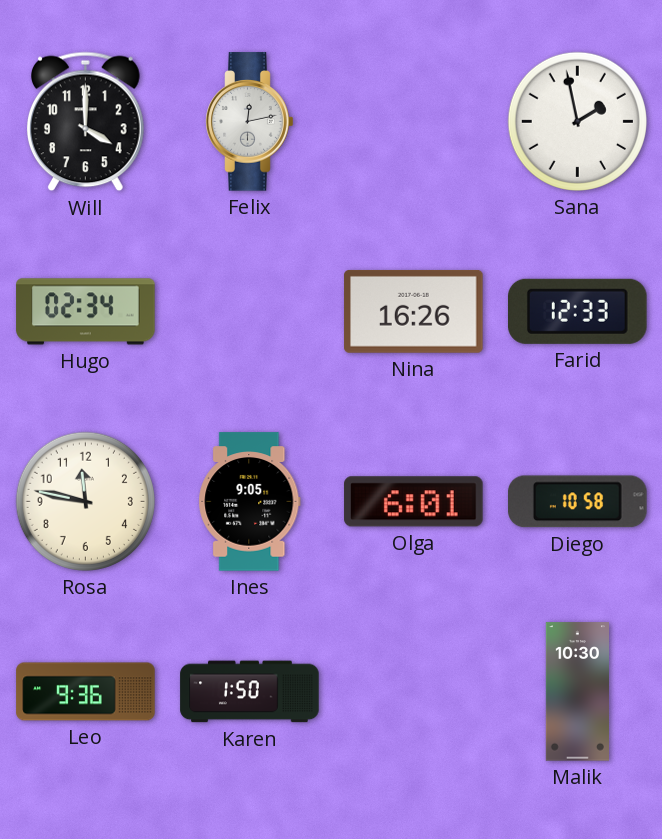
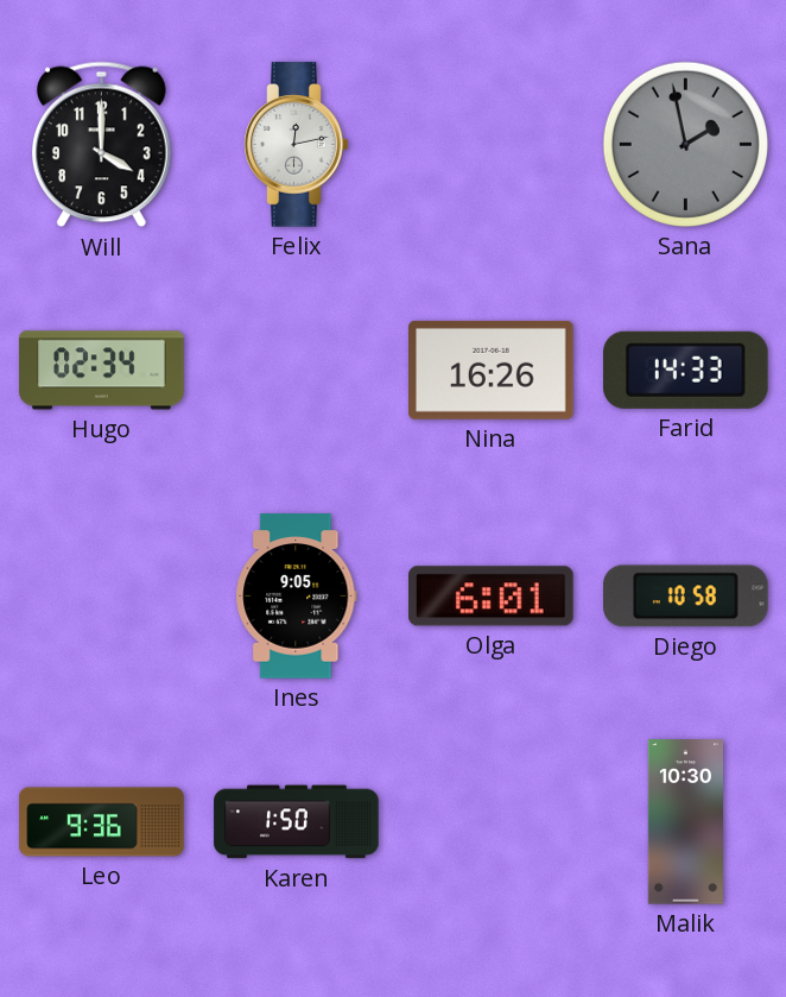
Sana dial: white -> grey (685, 144)
Farid: 12:33 -> 14:33 (686, 370)
Rosa: 11:47 -> none (85, 501)
